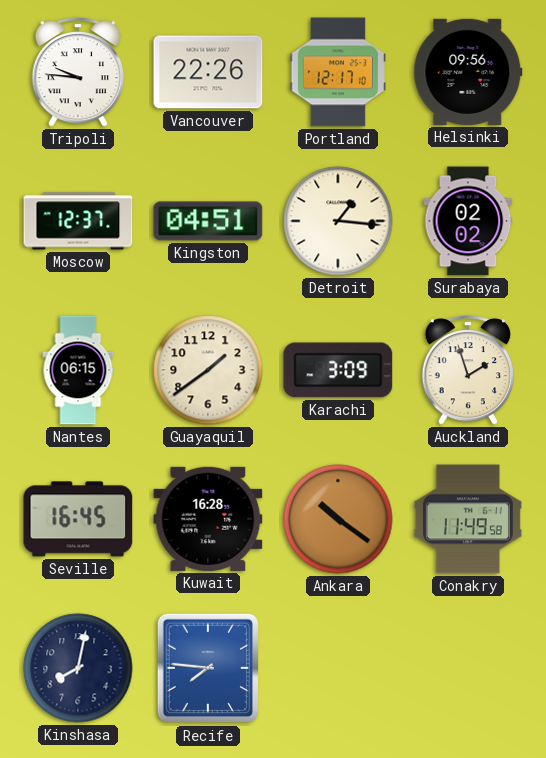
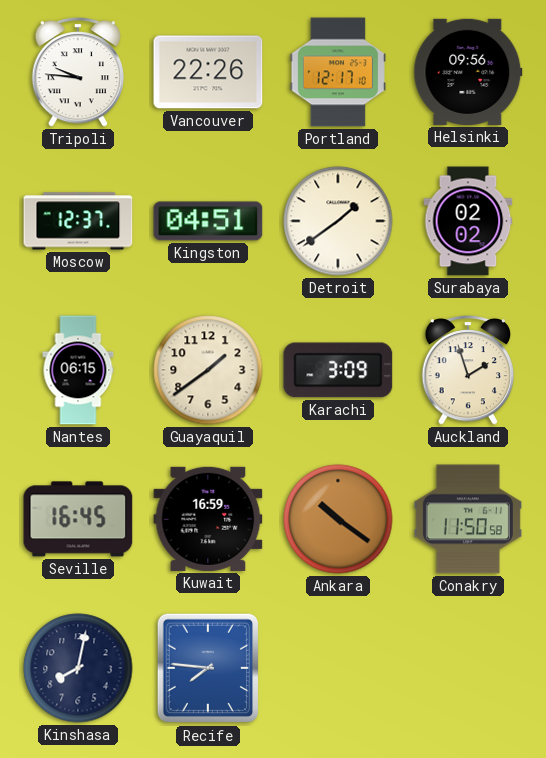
Detroit: 1:16 -> 1:39 (338, 221)
Kuwait: 16:28 -> 16:59 (208, 519)
Conakry: 11:49 -> 11:50 (468, 519)
